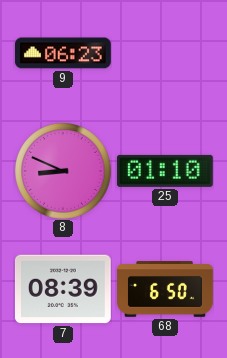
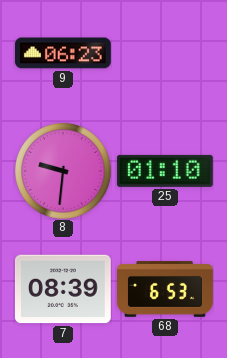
8: 8:49 -> 9:31 (63, 171)
68: 6:50 -> 6:53 (166, 289)
